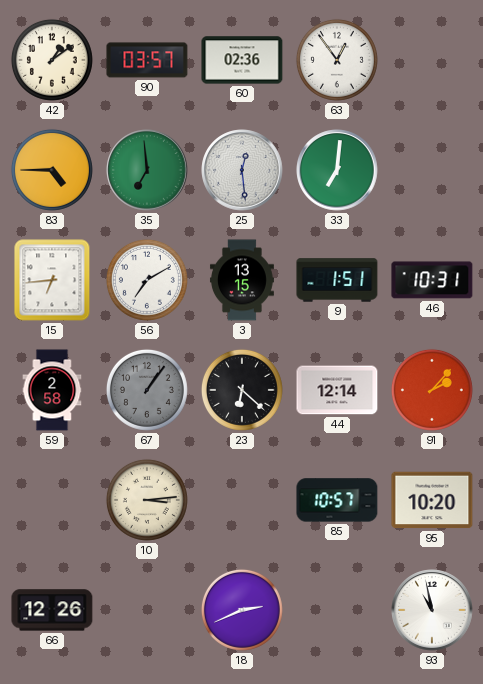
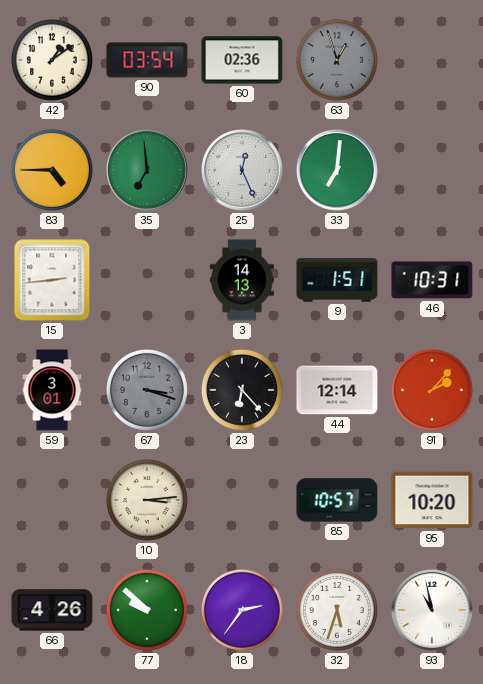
90: 03:57 -> 03:54 (147, 60)
63: 12:54 -> 12:57 (337, 60)
63 dial: white -> grey (337, 60)
25: 12:29 -> 12:26 (242, 170)
15: 6:44 -> 2:44 (52, 280)
56: 7:10 -> none (147, 280)
3: 13:15 -> 14:13 (242, 280)
59: 2:58 -> 3:01 (52, 390)
67: 1:06 -> 3:18 (147, 390)
23: 6:22 -> 6:23 (242, 390)
66: 12:26 -> 4:26 (52, 610)
77: none -> 9:52 (147, 610)
18: 2:41 -> 2:36 (242, 610)
32: none -> 5:33 (337, 610)
